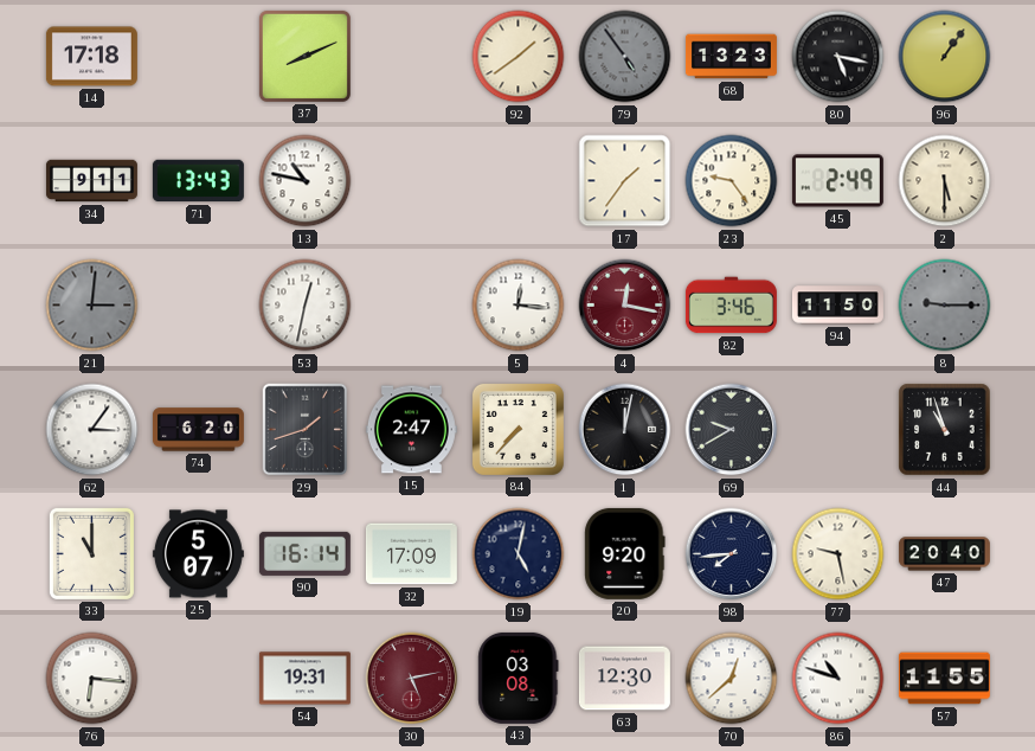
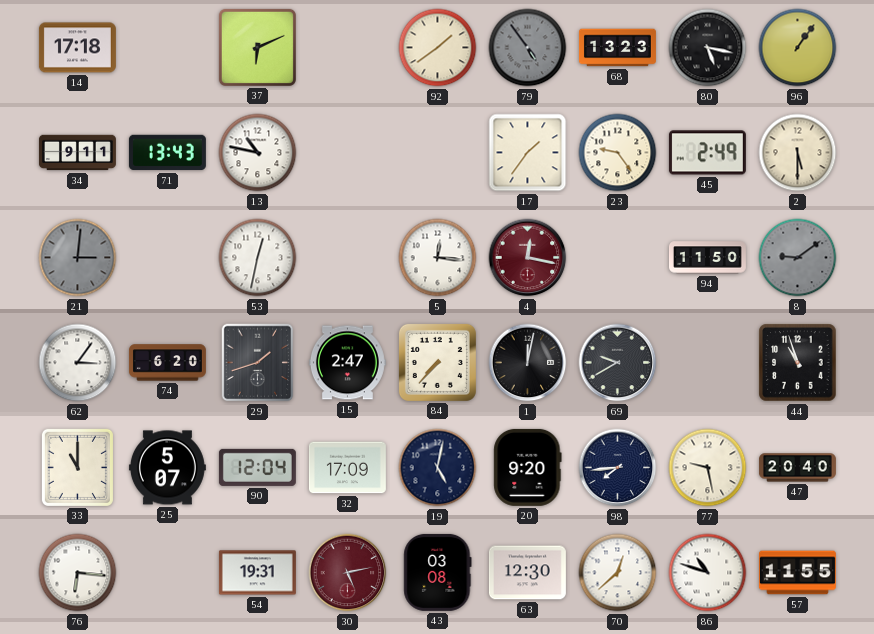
37: 8:11 -> 6:11 (257, 47)
82: 3:46 -> none (731, 306)
8: 9:15 -> 9:09 (798, 258)
90: 16:14 -> 12:04 (257, 467)
